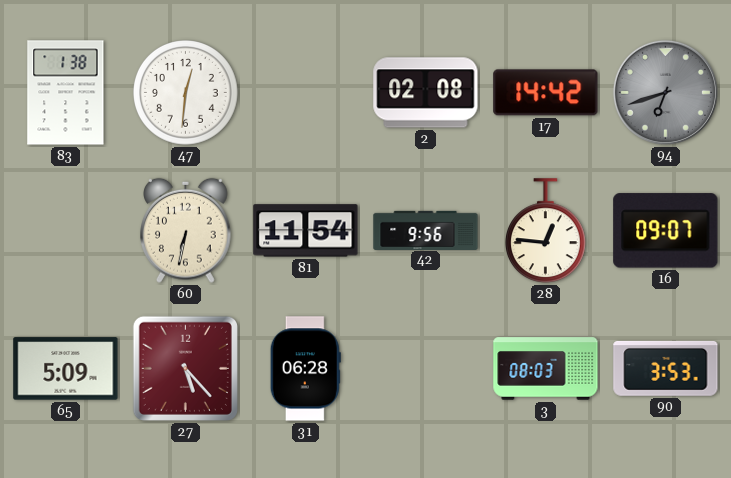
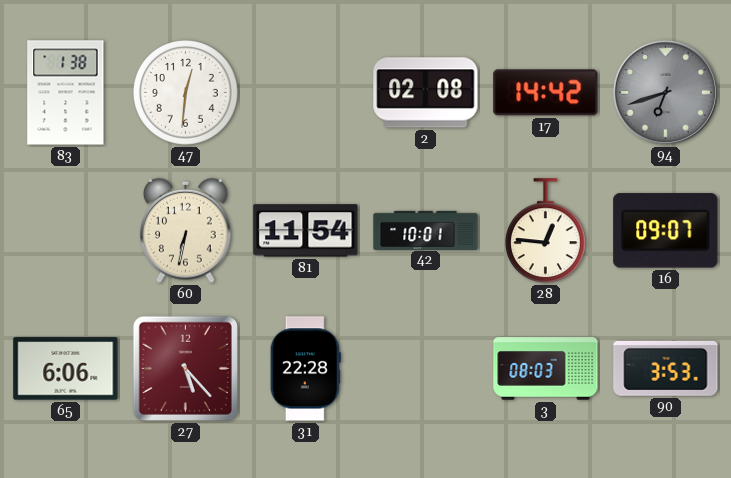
42: 9:56 -> 10:01 (426, 230)
65: 5:09 -> 6:06 (66, 369)
31: 06:28 -> 22:28 (305, 369)
